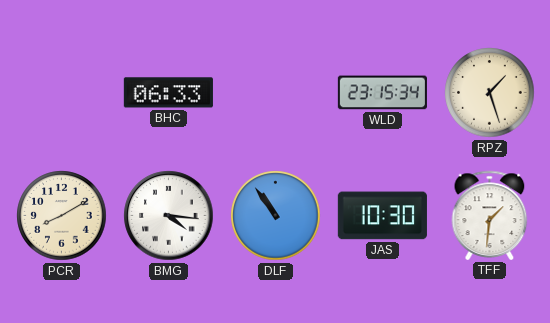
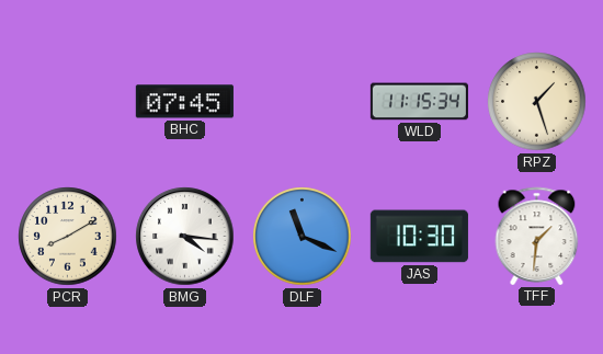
BHC: 06:33 -> 07:45 (184, 102)
WLD: 23:15 -> 11:15 (419, 102)
DLF: 10:54 -> 11:19 (303, 237)
